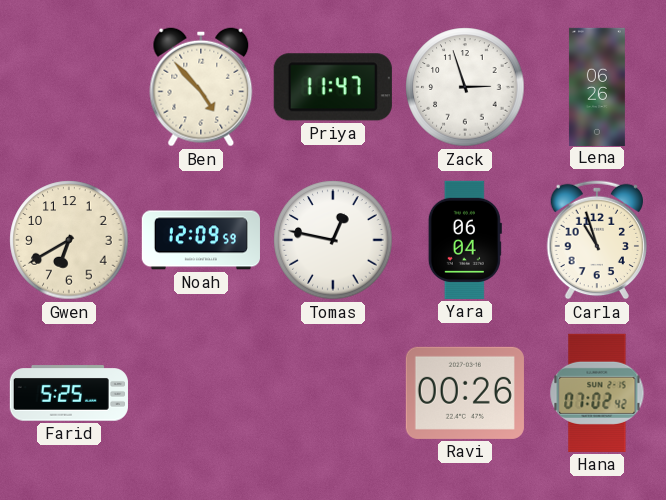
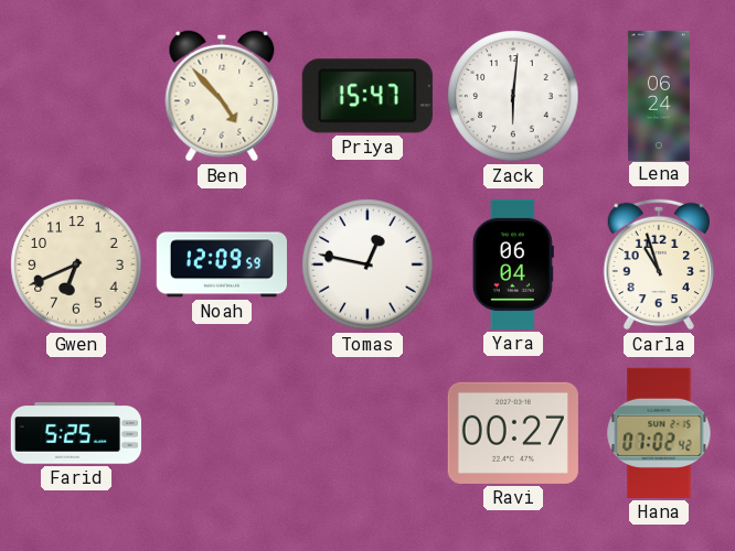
Priya: 11:47 -> 15:47 (367, 96)
Zack: 2:57 -> 6:01 (513, 96)
Lena: 06:26 -> 06:24 (659, 95)
Gwen: 6:40 -> 6:41 (76, 264)
Ravi: 00:26 -> 00:27 (513, 433)
